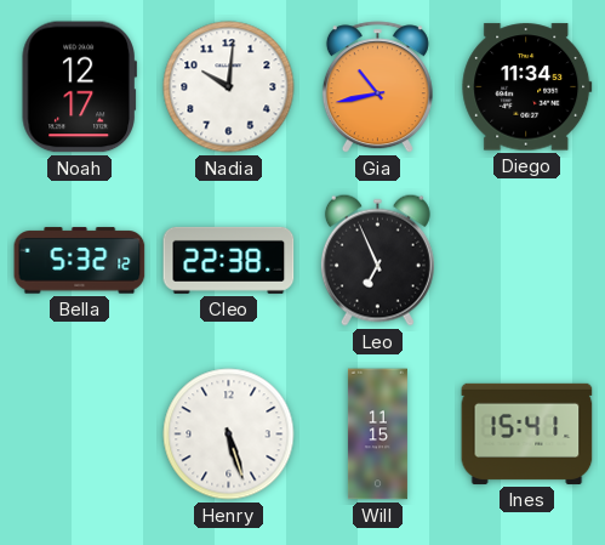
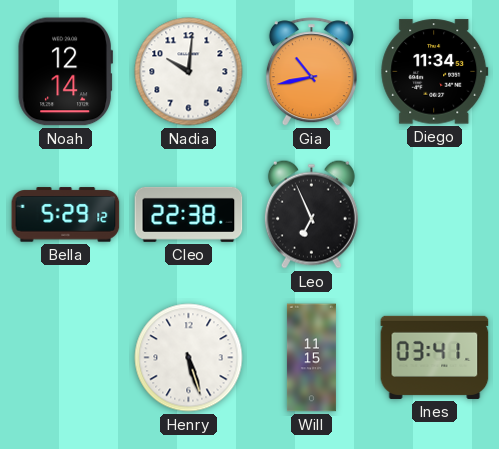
Noah: 12:17 -> 12:14 (65, 72)
Bella: 5:32 -> 5:29 (66, 215)
Ines: 15:41 -> 03:41 (435, 357)
